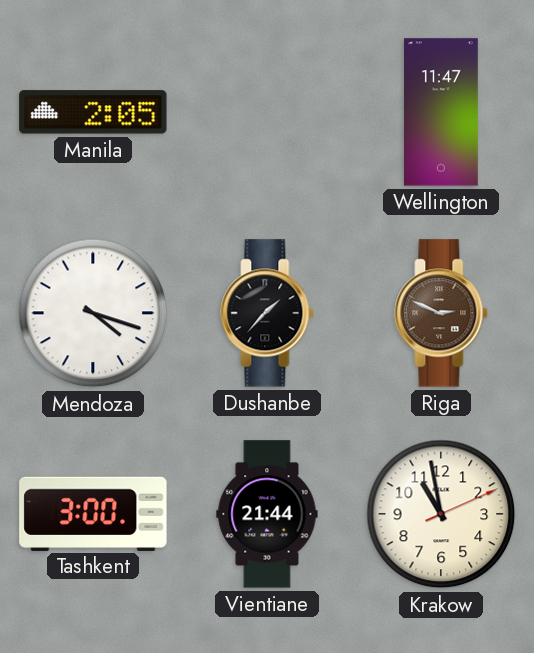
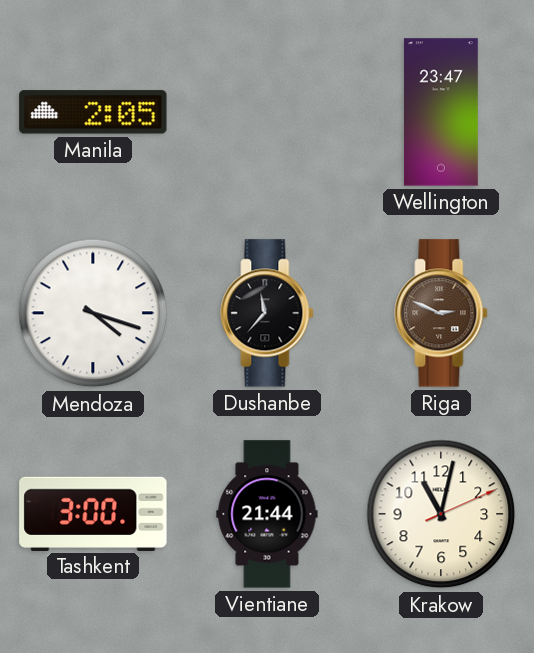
Wellington: 11:47 -> 23:47 (441, 112)
Dushanbe: 1:37 -> 11:37 (267, 313)
Krakow: 10:58 -> 11:02 (441, 514)
